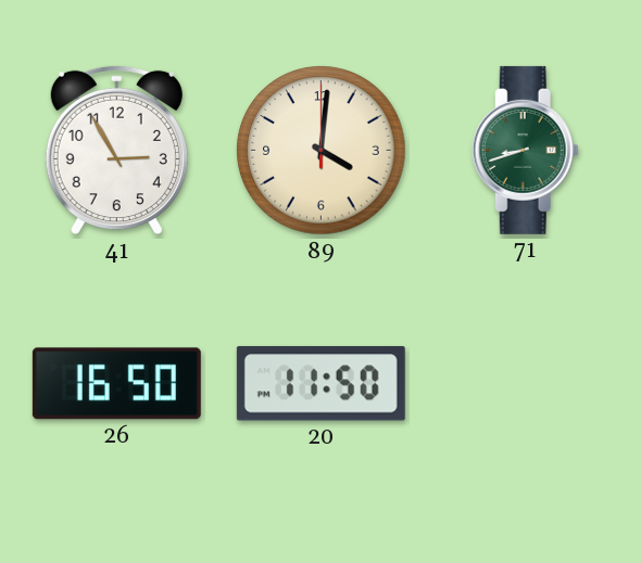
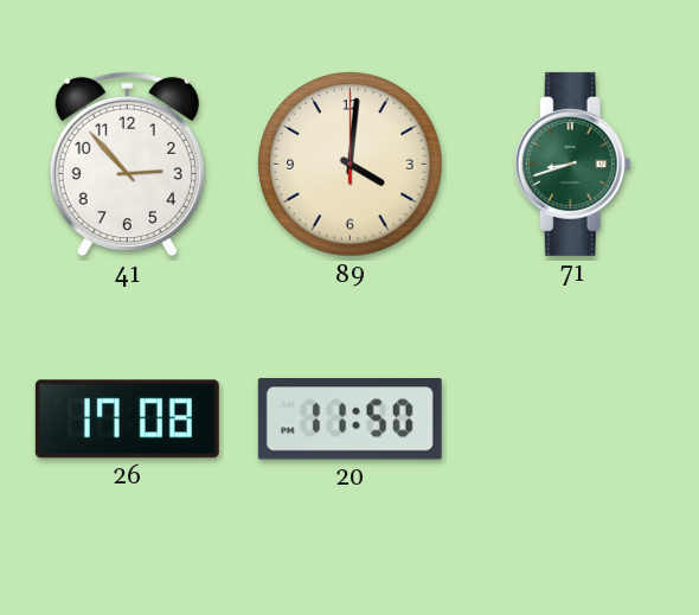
41: 2:55 -> 2:53 (127, 165)
26: 16:50 -> 17:08 (127, 419)
